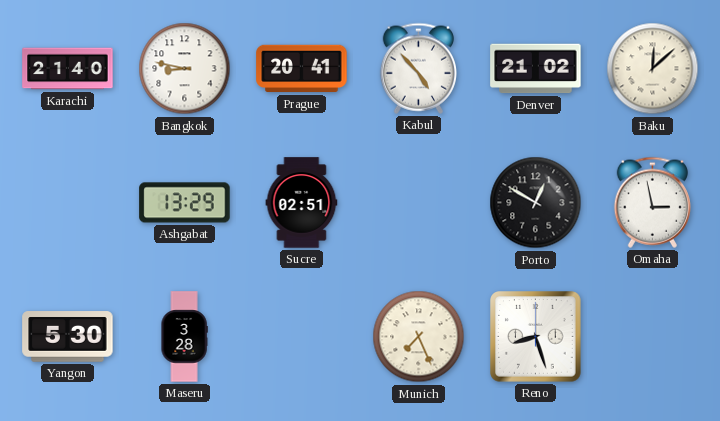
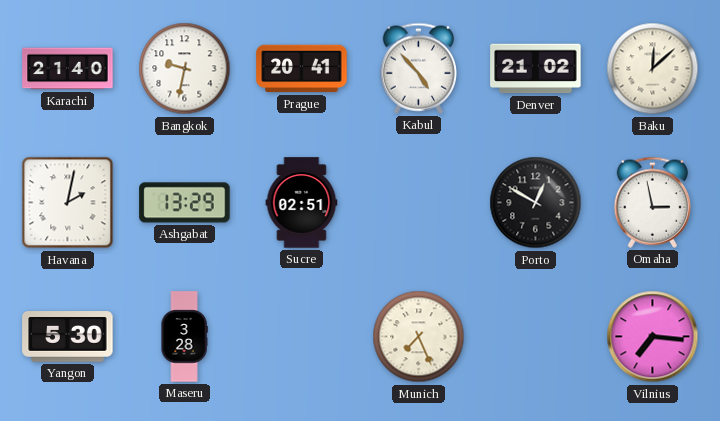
Bangkok: 8:47 -> 9:32 (185, 69)
Havana: none -> 2:02 (68, 203)
Reno: 8:27 -> none (536, 337)
Vilnius: none -> 7:16 (653, 337)
